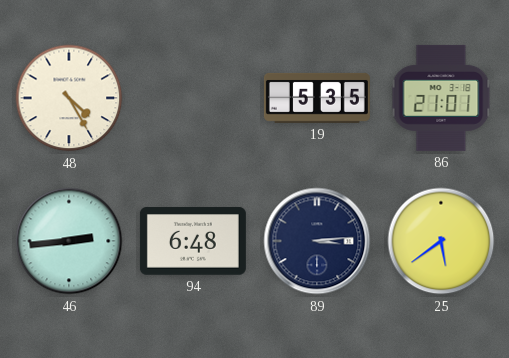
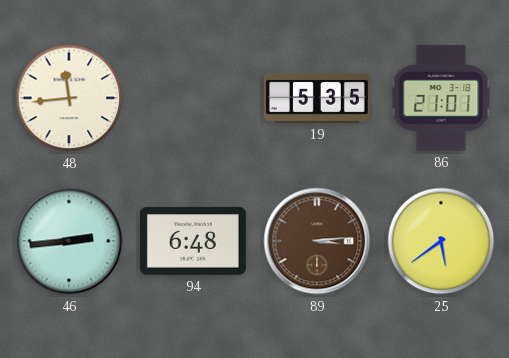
48: 4:25 -> 11:44 (69, 98)
89 dial: navy -> brown (317, 241)
